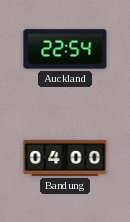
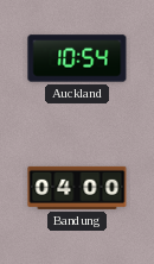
Auckland: 22:54 -> 10:54 (77, 58)
